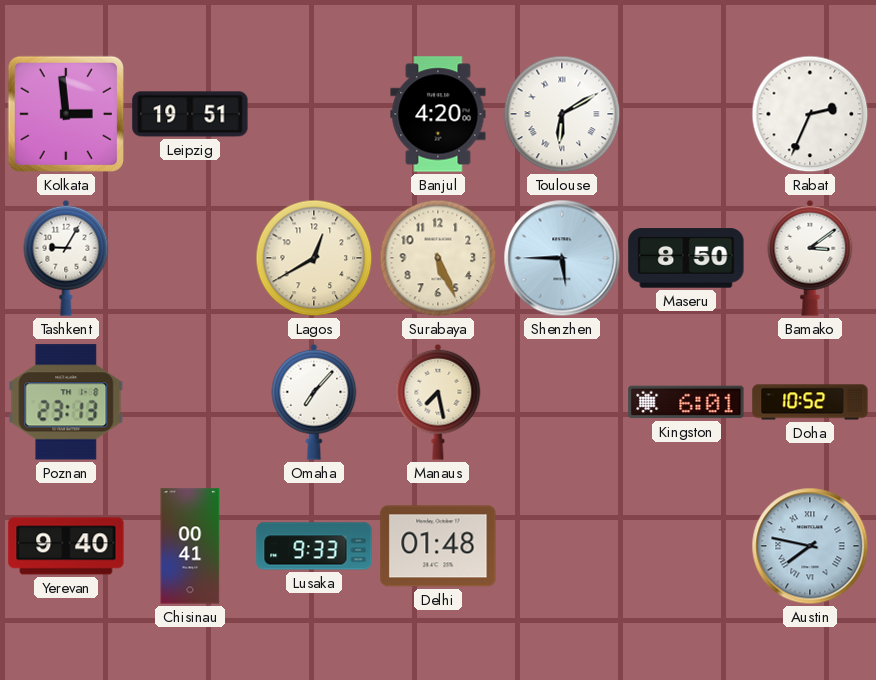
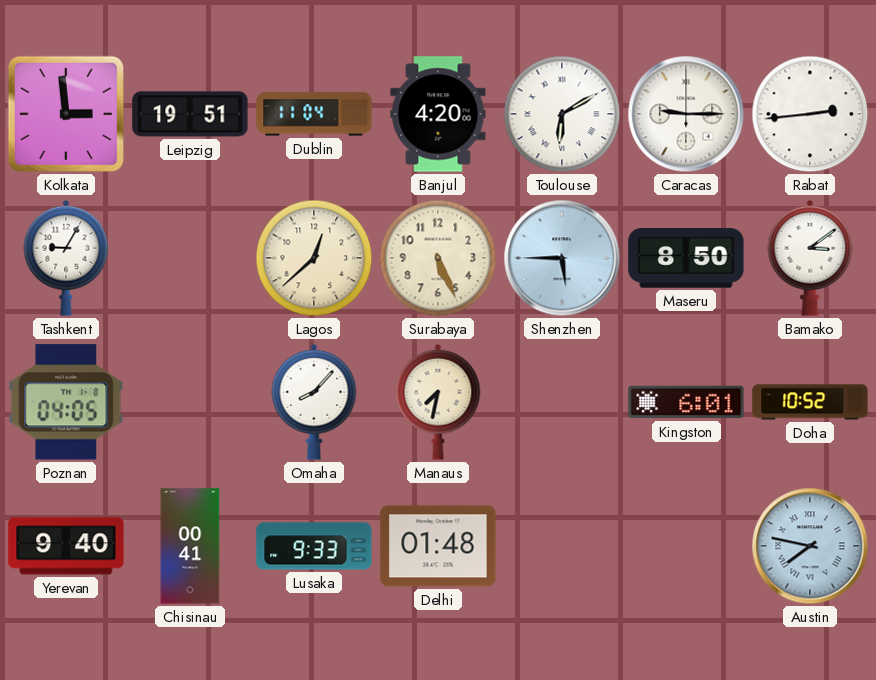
Dublin: none -> 11:04 (314, 114)
Caracas: none -> 9:15 (686, 114)
Rabat: 2:34 -> 2:44 (810, 114)
Lagos: 12:40 -> 12:38 (314, 258)
Poznan: 23:13 -> 04:05 (66, 402)
Omaha: 7:07 -> 8:07 (314, 402)
Manaus: 7:28 -> 7:32 (438, 402)
